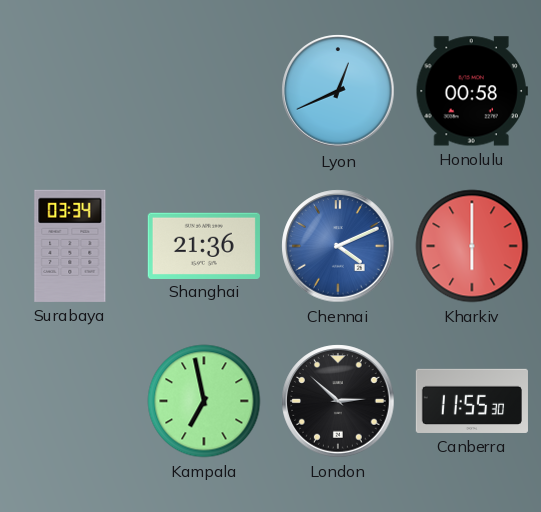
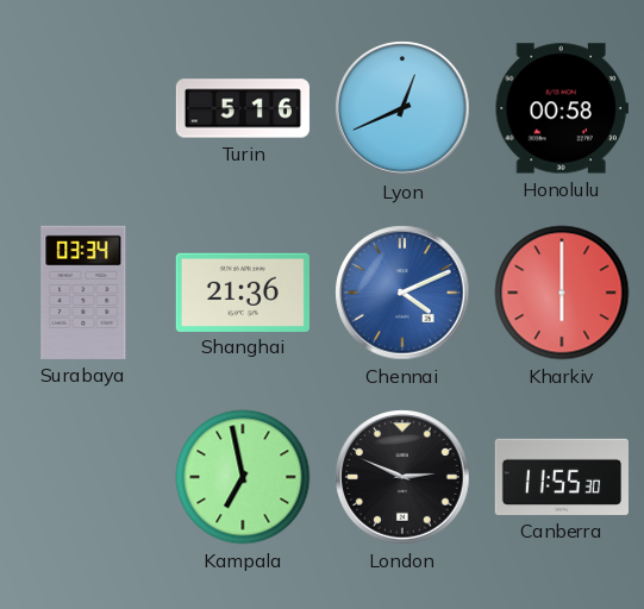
Turin: none -> 5:16 (243, 108)
London: 2:52 -> 2:49 (402, 477)
